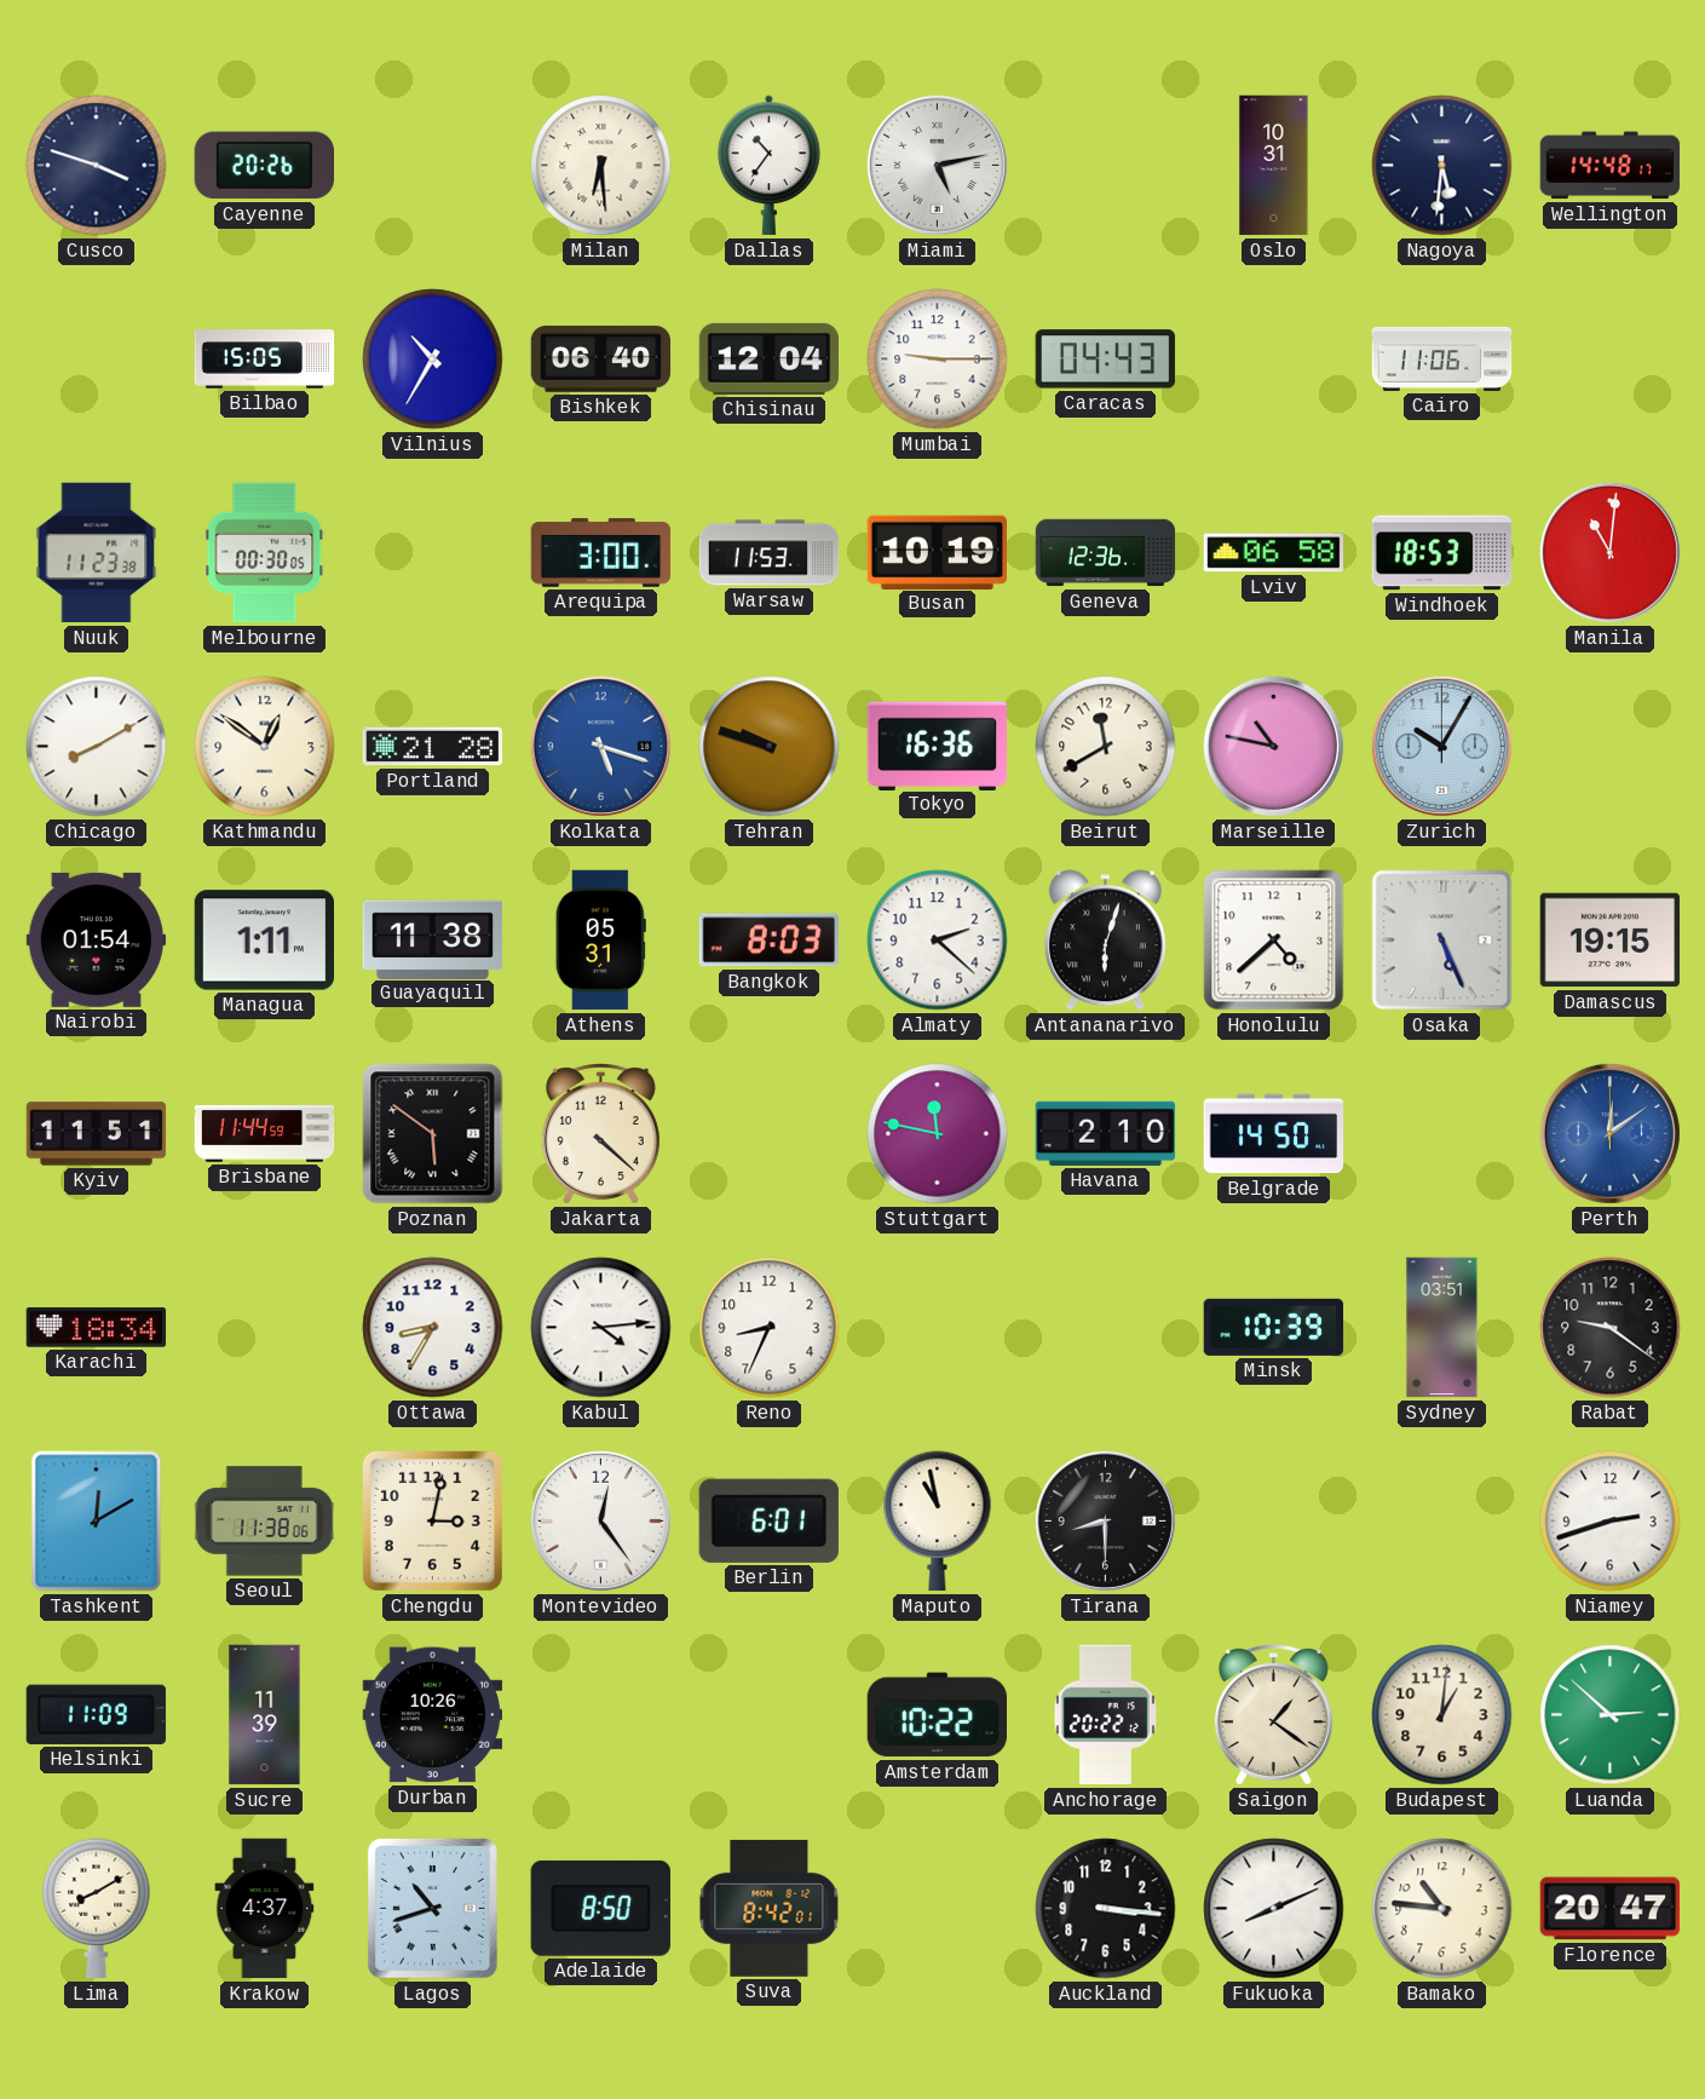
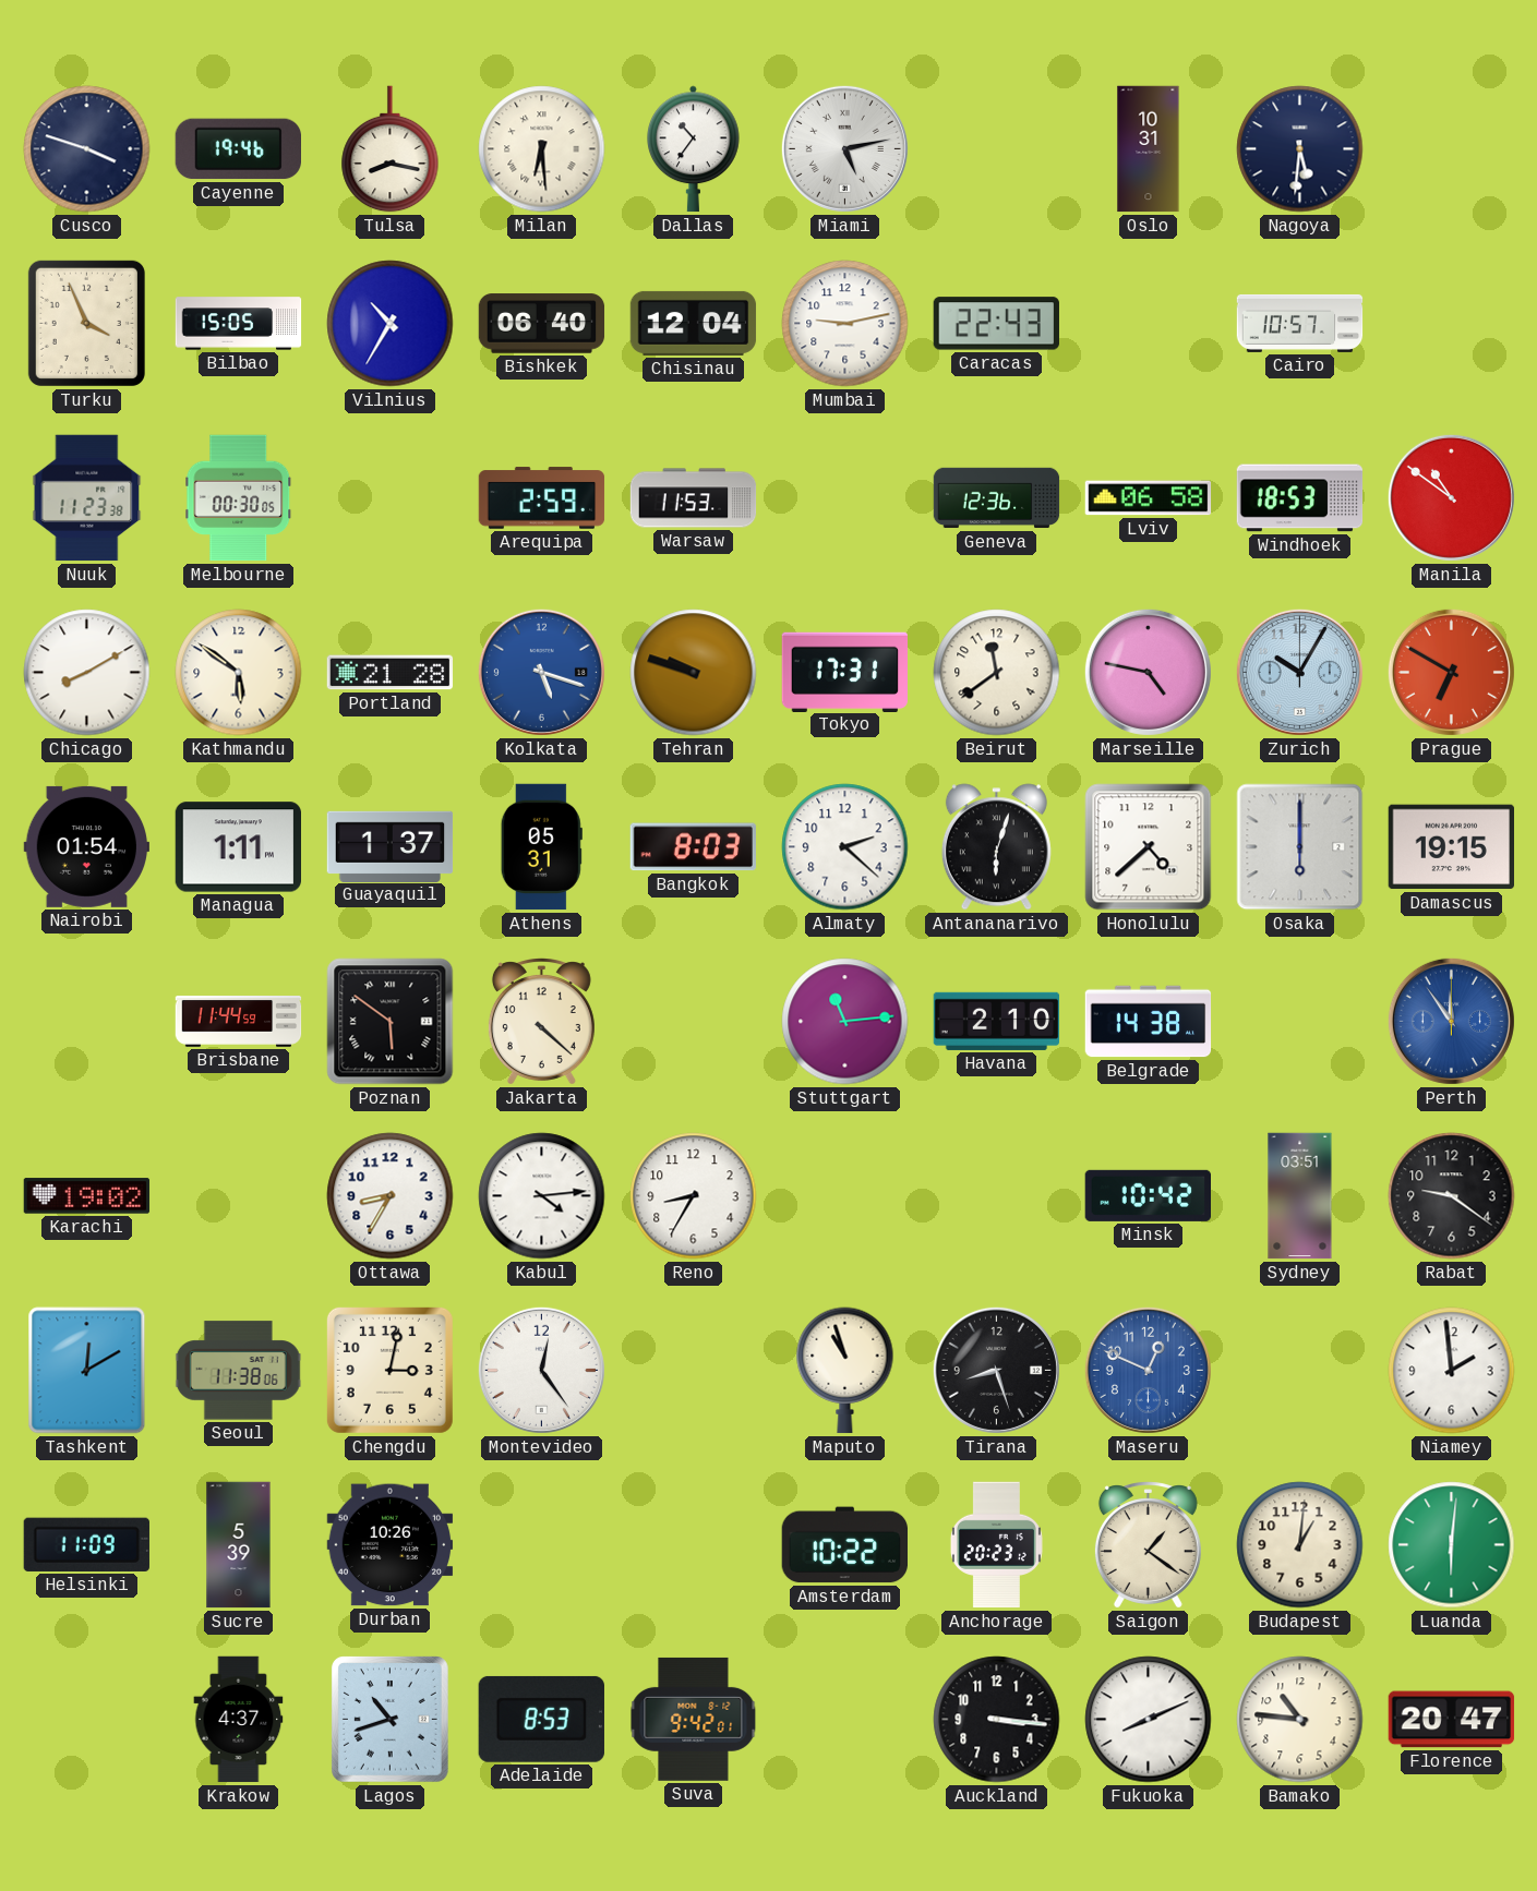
Cayenne: 20:26 -> 19:46 (238, 149)
Tulsa: none -> 8:17 (391, 149)
Wellington: 14:48 -> none (1611, 166)
Turku: none -> 3:56 (86, 323)
Mumbai: 9:15 -> 9:13 (845, 324)
Caracas: 04:43 -> 22:43 (996, 324)
Cairo: 11:06 -> 10:57 (1300, 323)
Arequipa: 3:00 -> 2:59 (542, 498)
Busan: 10:19 -> none (938, 552)
Manila: 11:01 -> 10:51 (1451, 497)
Kathmandu: 12:51 -> 5:51 (239, 673)
Tokyo: 16:36 -> 17:31 (845, 672)
Beirut: 11:40 -> 11:39 (997, 673)
Marseille: 10:47 -> 4:47 (1148, 672)
Prague: none -> 6:50 (1451, 672)
Guayaquil: 11:38 -> 1:37 (391, 846)
Osaka: 5:26 -> 6:00 (1300, 847)
Kyiv: 11:51 -> none (97, 1134)
Stuttgart: 11:47 -> 11:14 (845, 1022)
Belgrade: 14:50 -> 14:38 (1149, 1022)
Perth: 12:09 -> 11:54 (1451, 1021)
Karachi: 18:34 -> 19:02 (87, 1196)
Reno: 8:34 -> 8:35 (694, 1196)
Minsk: 10:39 -> 10:42 (1148, 1195)
Berlin: 6:01 -> none (768, 1520)
Maputo: 10:58 -> 10:57 (845, 1371)
Tirana: 8:30 -> 8:27 (996, 1370)
Maseru: none -> 12:49 (1148, 1370)
Niamey: 2:42 -> 1:59 (1452, 1371)
Sucre: 11:39 -> 5:39 (239, 1545)
Anchorage: 20:22 -> 20:23 (996, 1545)
Luanda: 2:52 -> 6:01 (1452, 1545)
Lima: 8:10 -> none (97, 1909)
Adelaide: 8:50 -> 8:53 (541, 1719)
Suva: 8:42 -> 9:42 (694, 1719)
